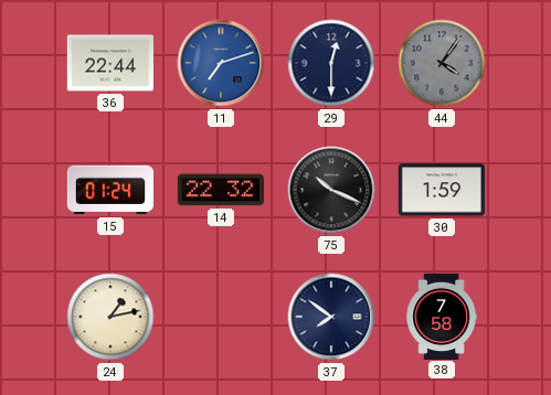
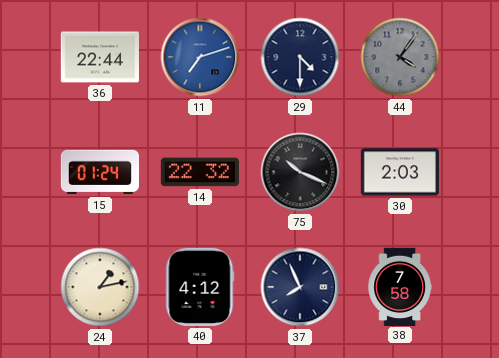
29: 12:30 -> 4:30 (300, 57)
30: 1:59 -> 2:03 (400, 172)
40: none -> 4:12 (200, 287)
37: 7:51 -> 7:56 (300, 287)
